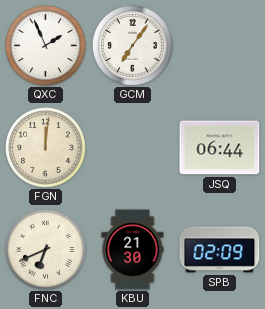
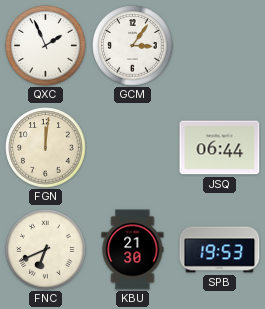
GCM: 7:06 -> 3:06 (133, 46)
SPB: 02:09 -> 19:53 (220, 250)
